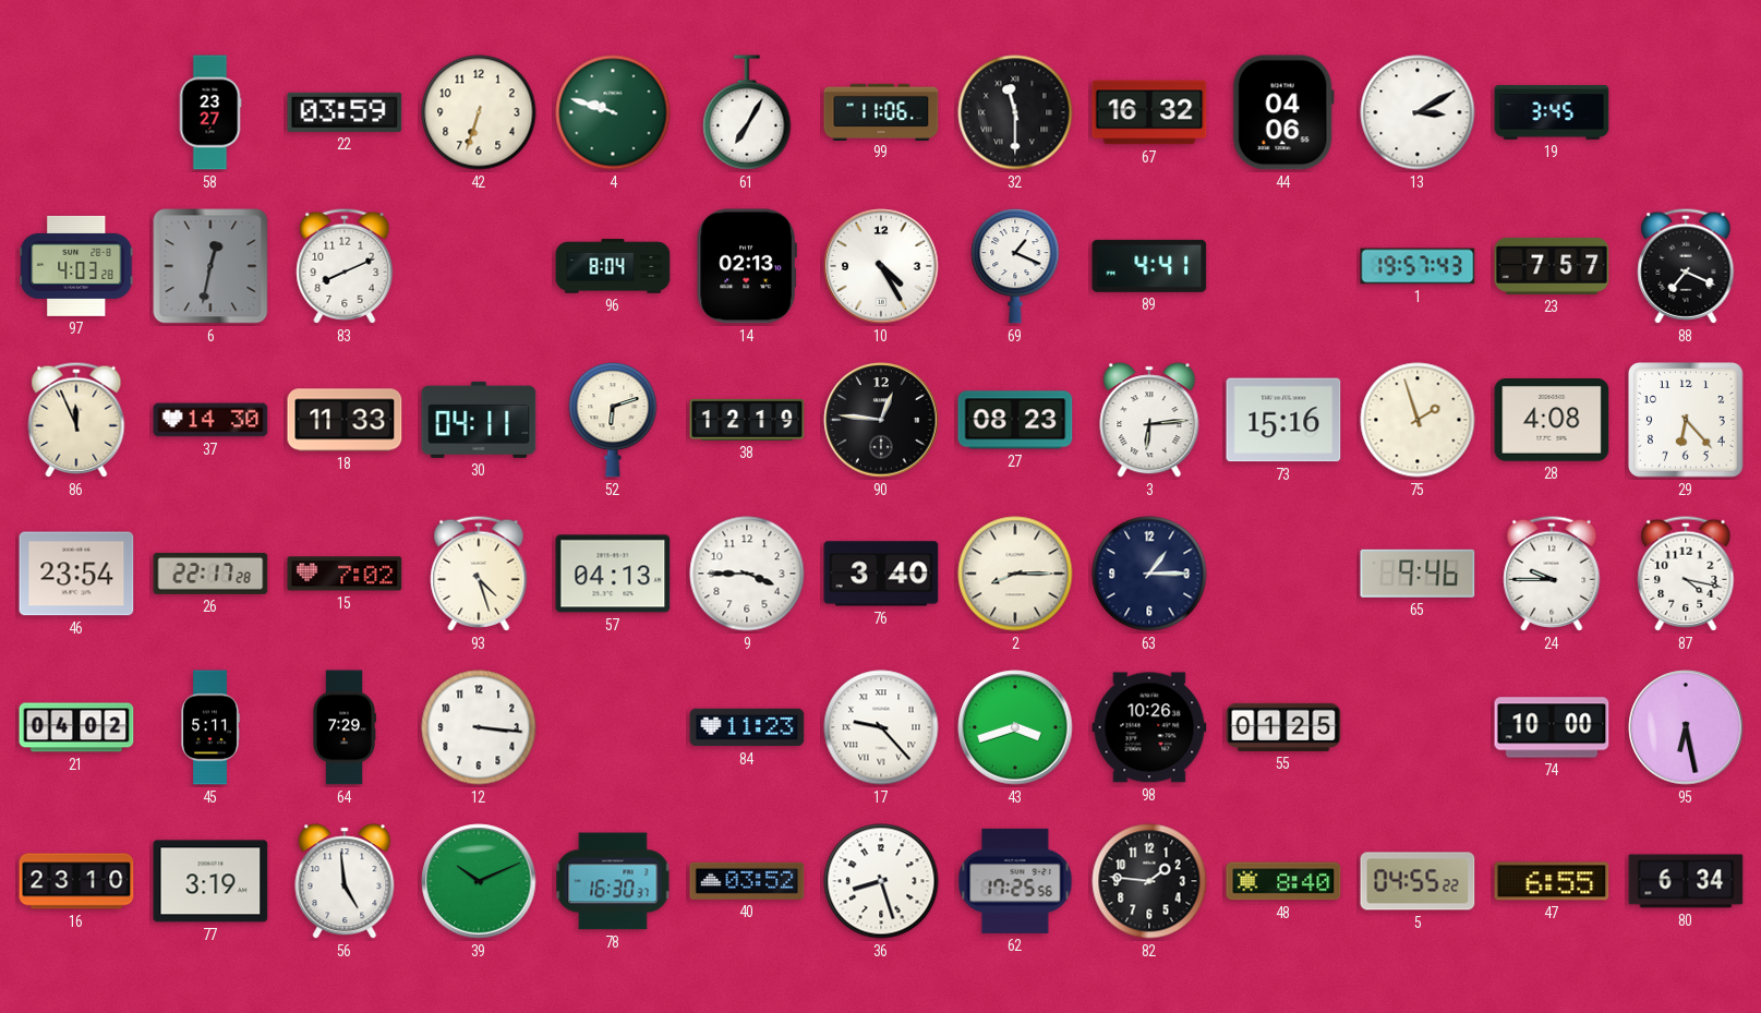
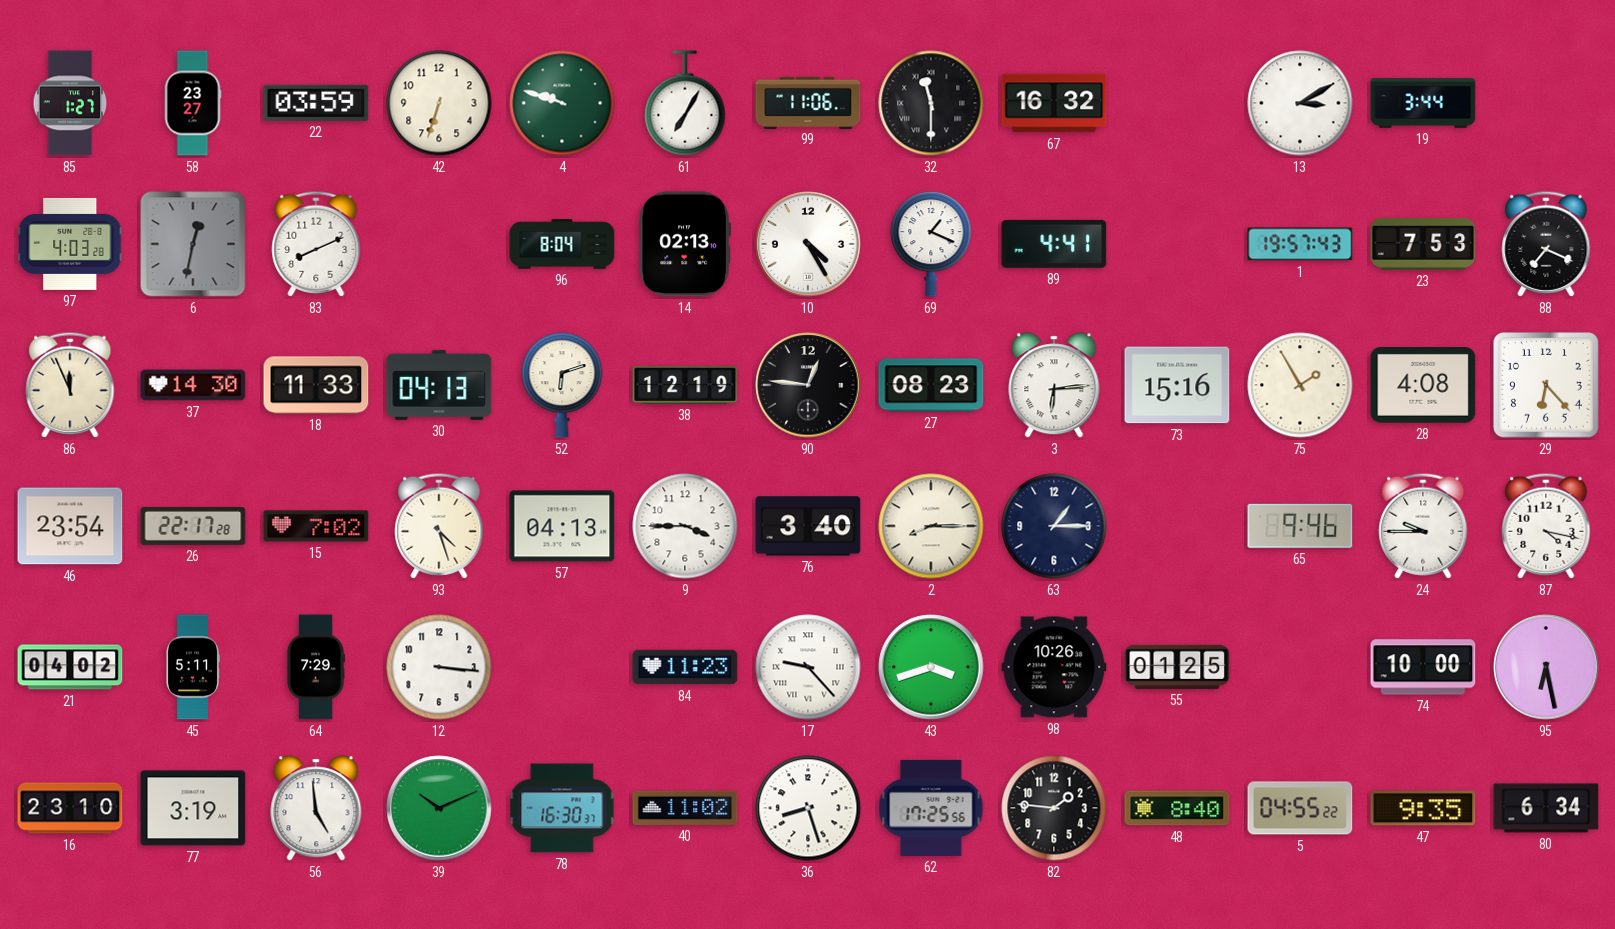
85: none -> 1:27 (70, 103)
44: 04:06 -> none (1283, 112)
19: 3:45 -> 3:44 (1423, 103)
23: 7:57 -> 7:53 (1423, 244)
30: 04:11 -> 04:13 (439, 385)
75: 1:57 -> 1:55 (1300, 385)
40: 03:52 -> 11:02 (685, 808)
47: 6:55 -> 9:35 (1423, 808)
